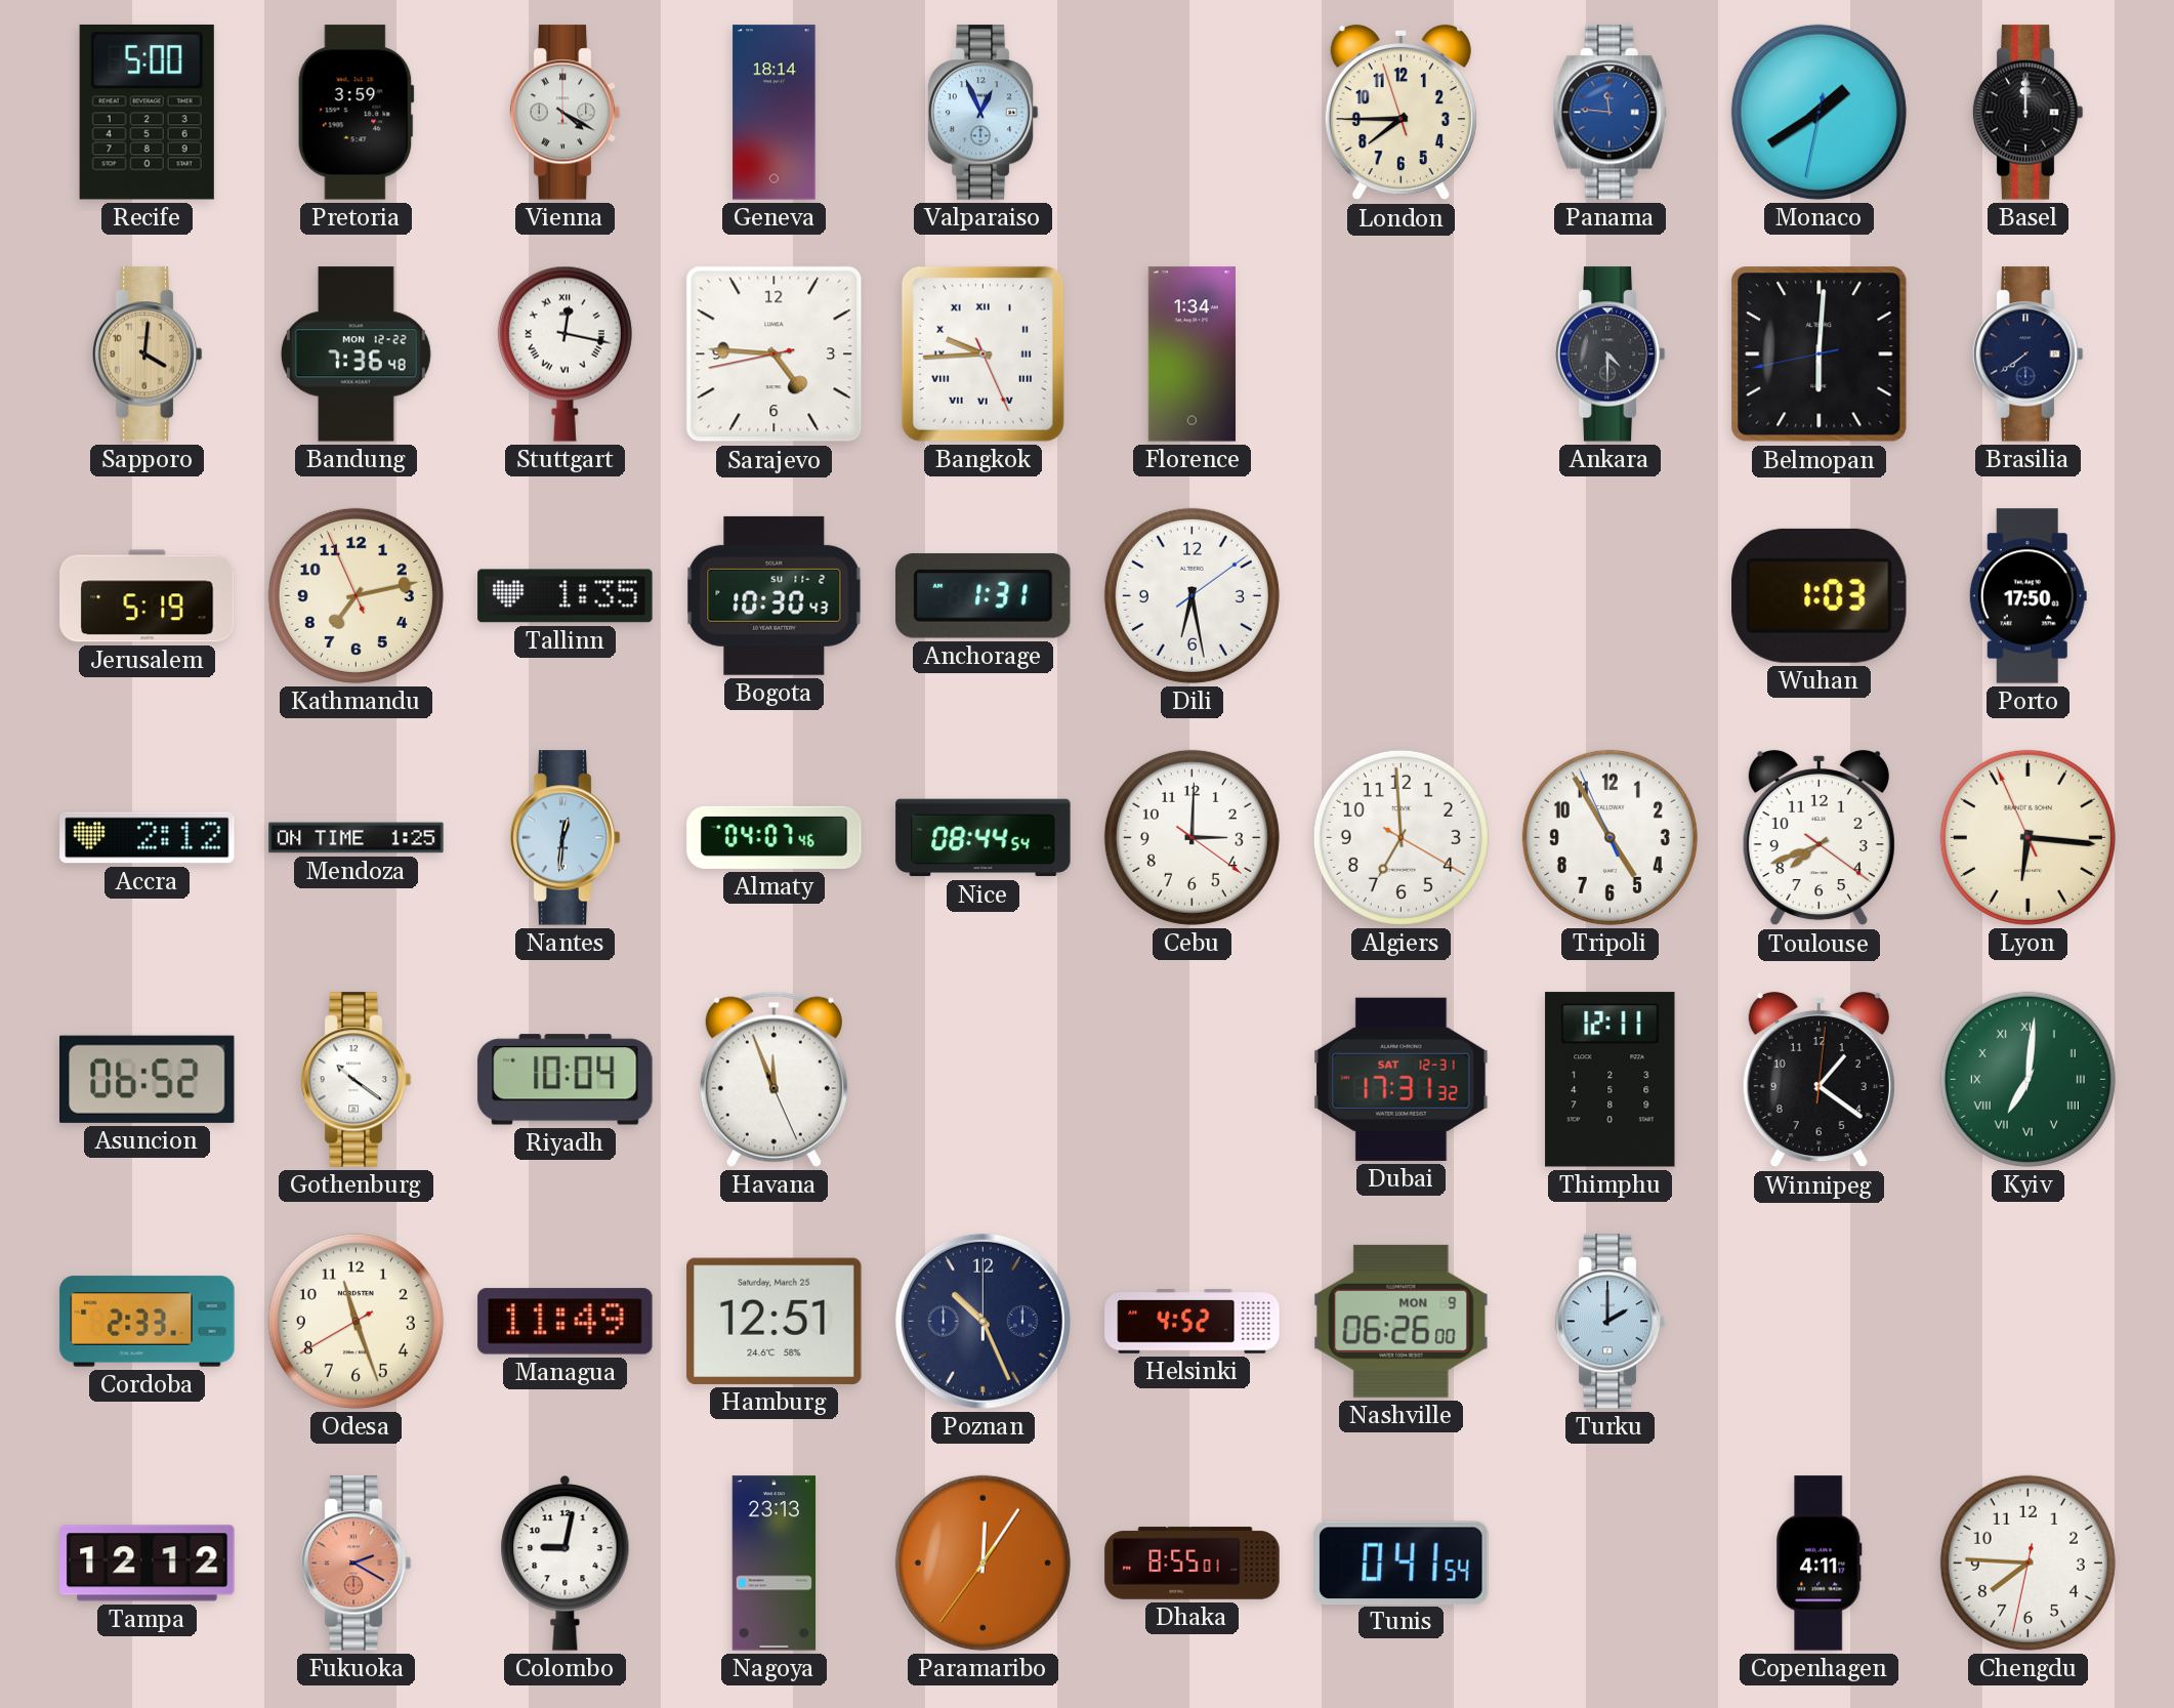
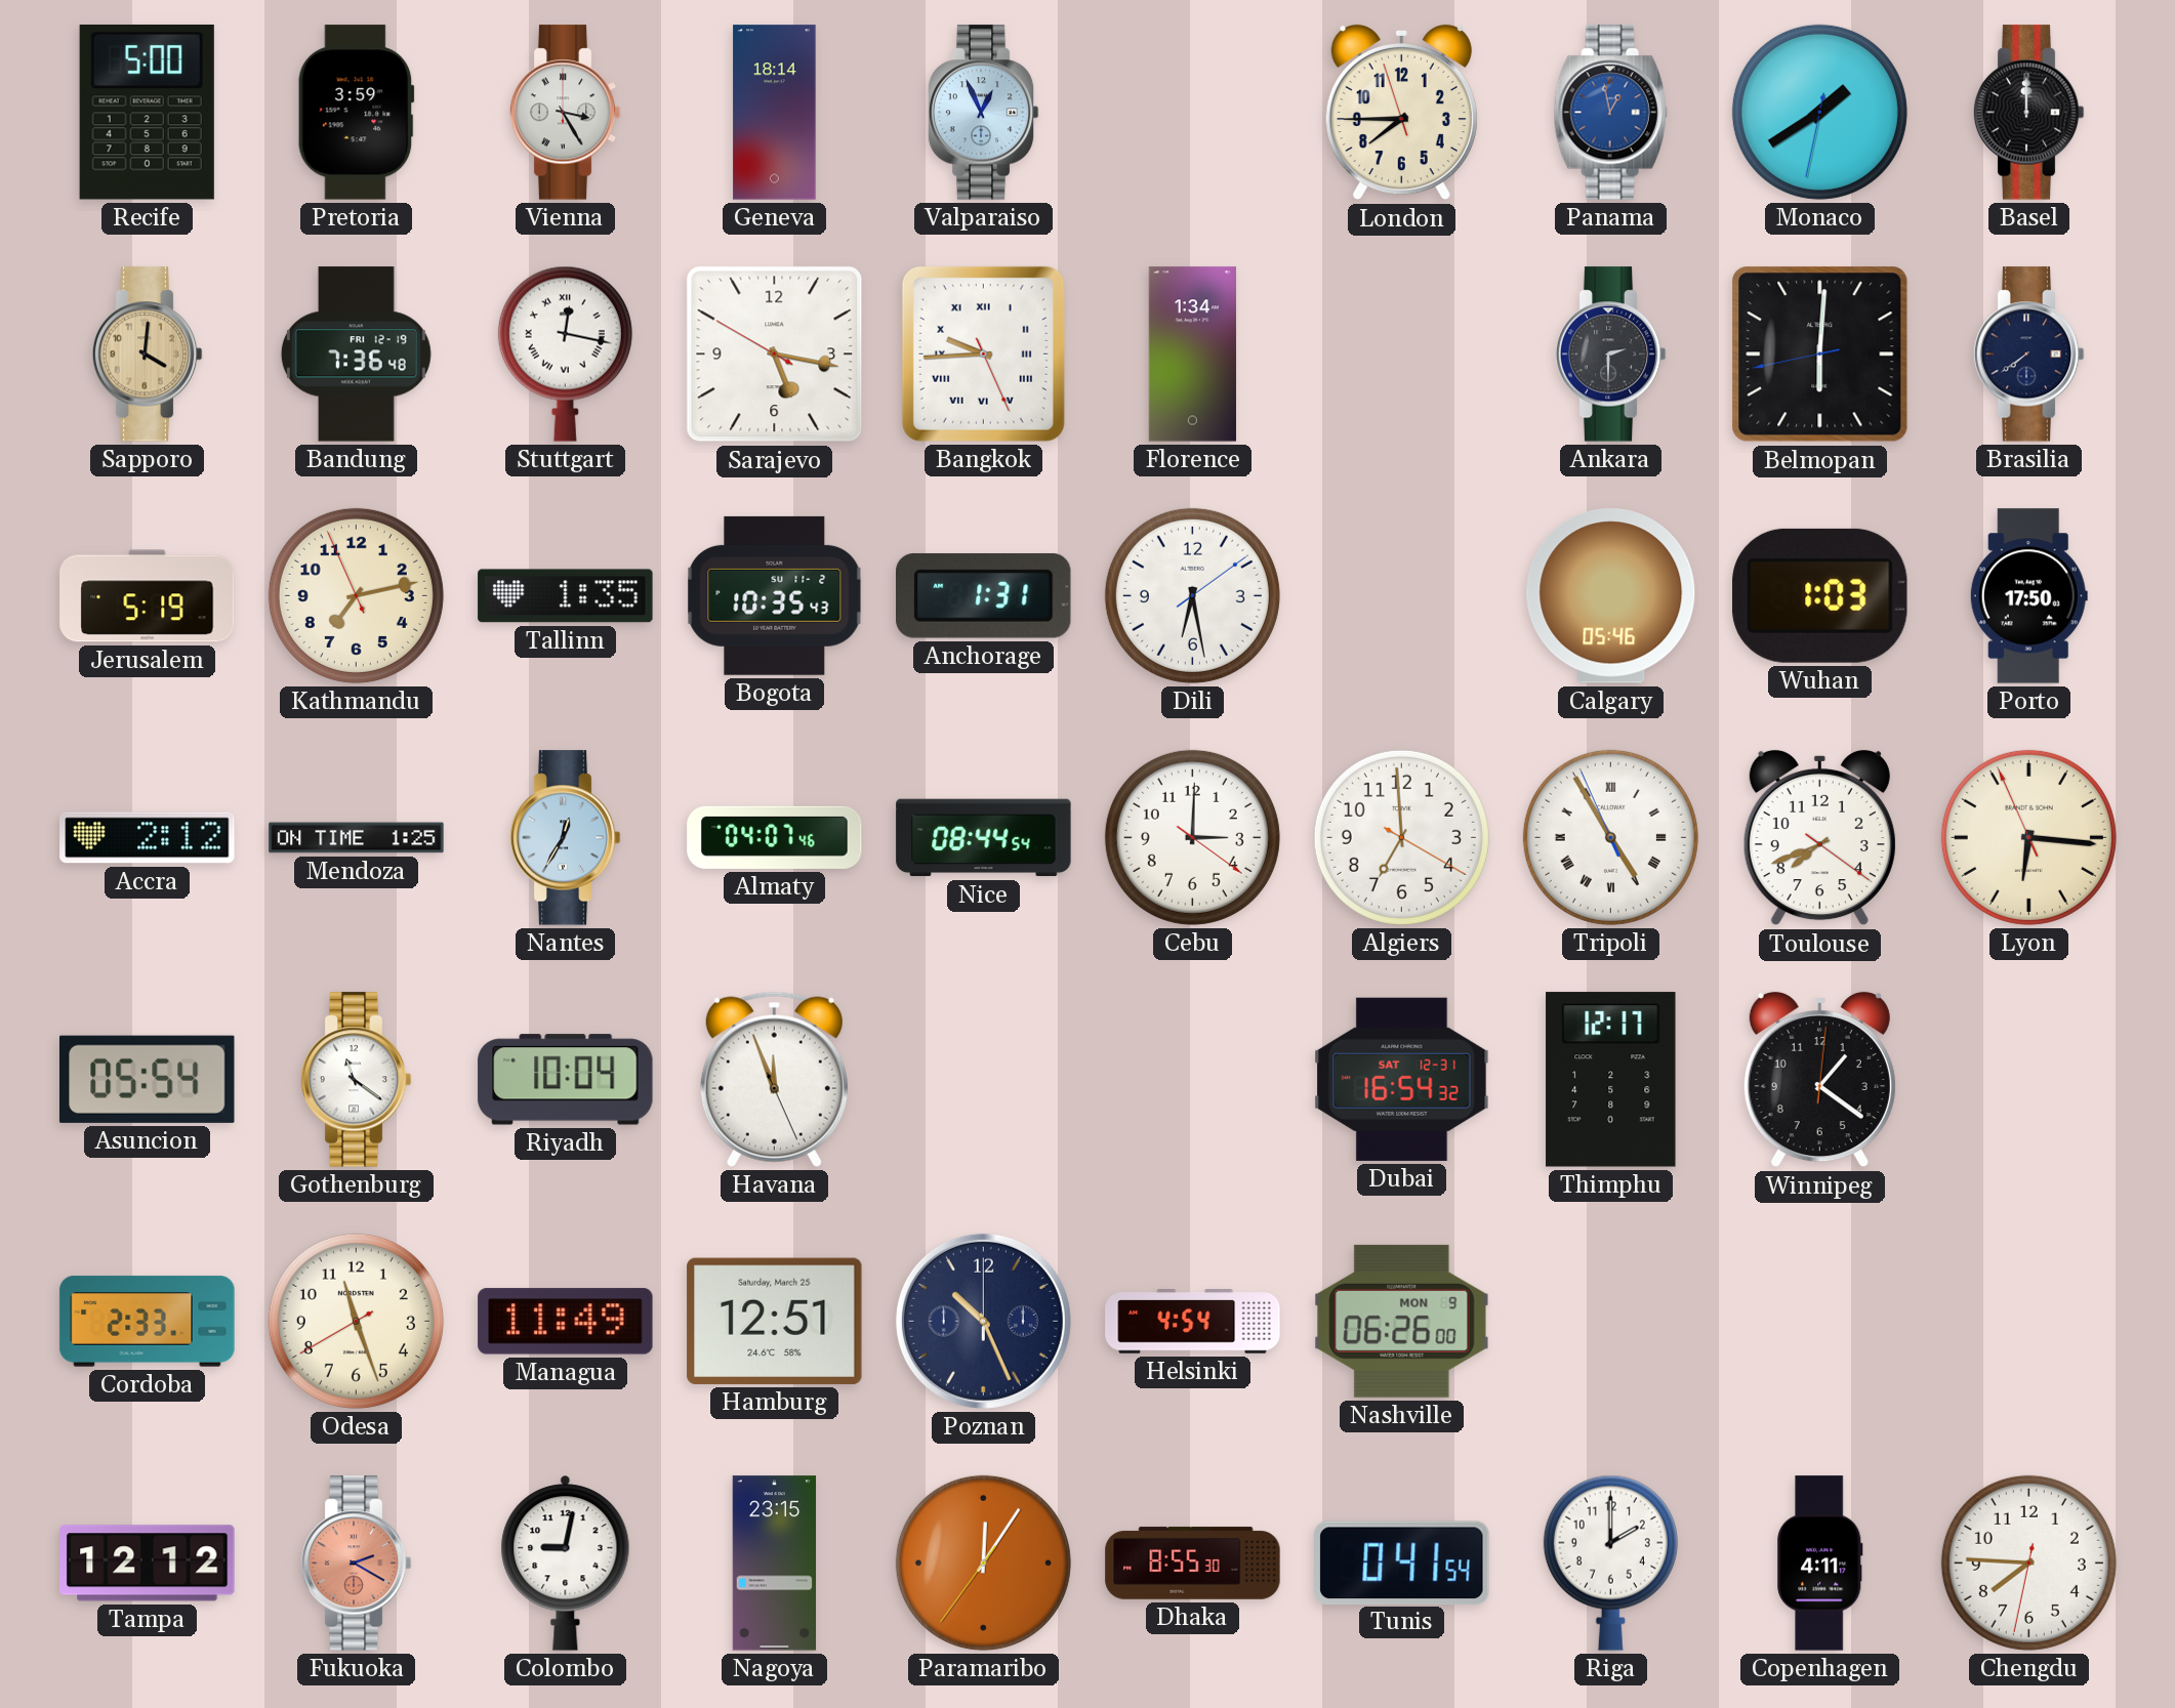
Vienna: 4:20 -> 3:25 (565, 113)
Panama: 11:46 -> 12:58 (1610, 113)
Bandung date: MON 12-22 -> FRI 12-19 (356, 355)
Sarajevo: 4:45 -> 5:16 (775, 355)
Ankara: 4:30 -> 2:30 (1610, 355)
Bogota: 10:30 -> 10:35 (775, 595)
Calgary: none -> 05:46 (1611, 596)
Nantes: 12:31 -> 12:35 (565, 838)
Tripoli numerals: Arabic -> Roman (1610, 837)
Asuncion: 06:52 -> 05:54 (148, 1079)
Gothenburg: 10:21 -> 11:21 (356, 1080)
Dubai: 17:31 -> 16:54 (1402, 1079)
Thimphu: 12:11 -> 12:17 (1611, 1080)
Kyiv: 7:01 -> none (2027, 1079)
Helsinki: 4:52 -> 4:54 (1193, 1322)
Turku: 2:00 -> none (1609, 1322)
Nagoya: 23:13 -> 23:15 (775, 1564)
Dhaka: 8:55:01 -> 8:55:30 (1193, 1564)
Riga: none -> 2:00 (1610, 1563)
